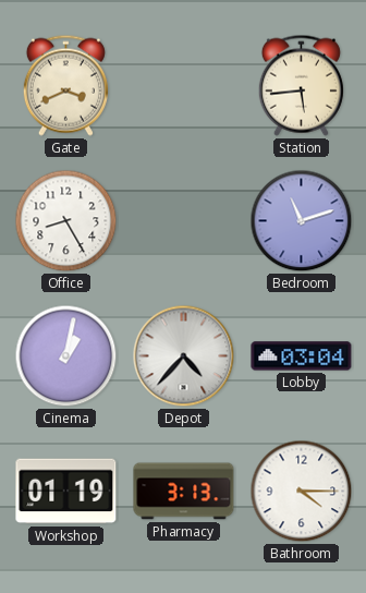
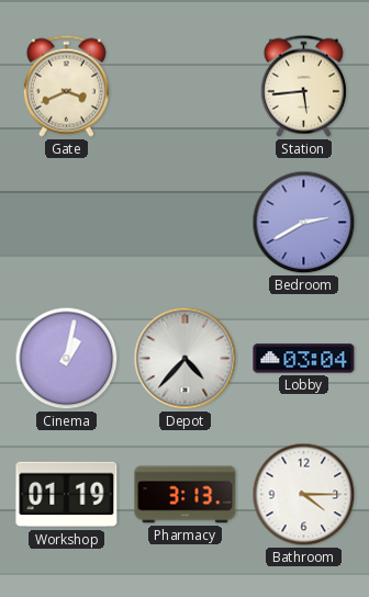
Office: 8:25 -> none (66, 221)
Bedroom: 11:12 -> 2:40 (304, 223)
